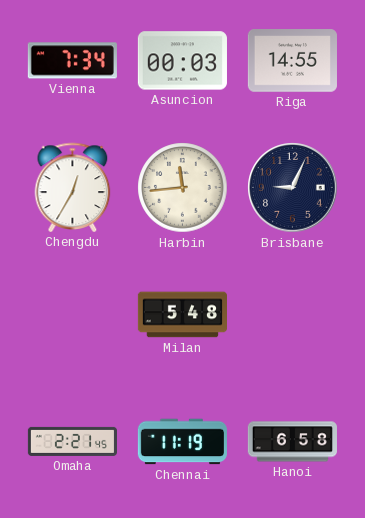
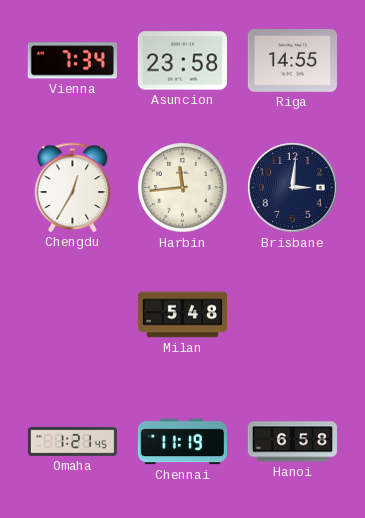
Asuncion: 00:03 -> 23:58 (182, 61)
Brisbane: 9:04 -> 3:01 (293, 188)
Omaha: 2:21 -> 1:21 (72, 441)
